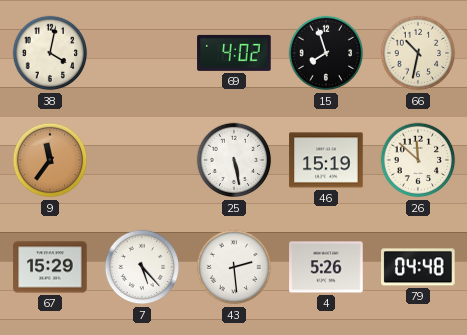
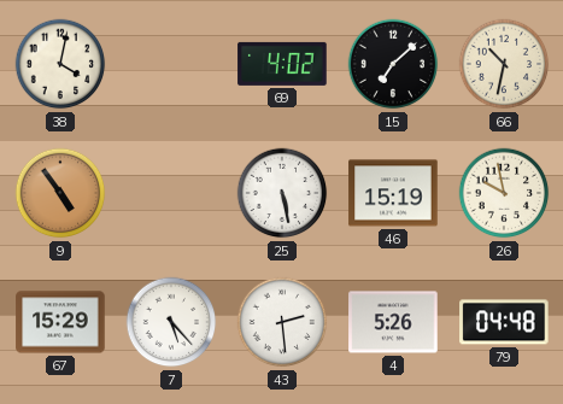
15: 7:57 -> 7:08 (393, 64)
9: 11:36 -> 4:54 (60, 193)
26: 11:52 -> 9:58 (504, 193)
